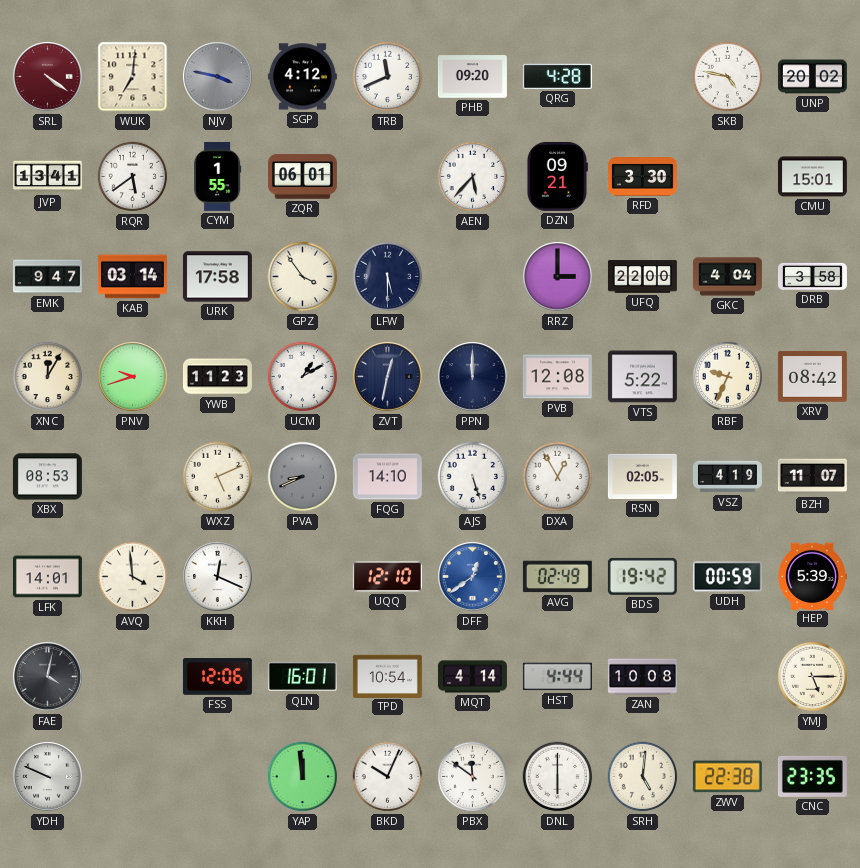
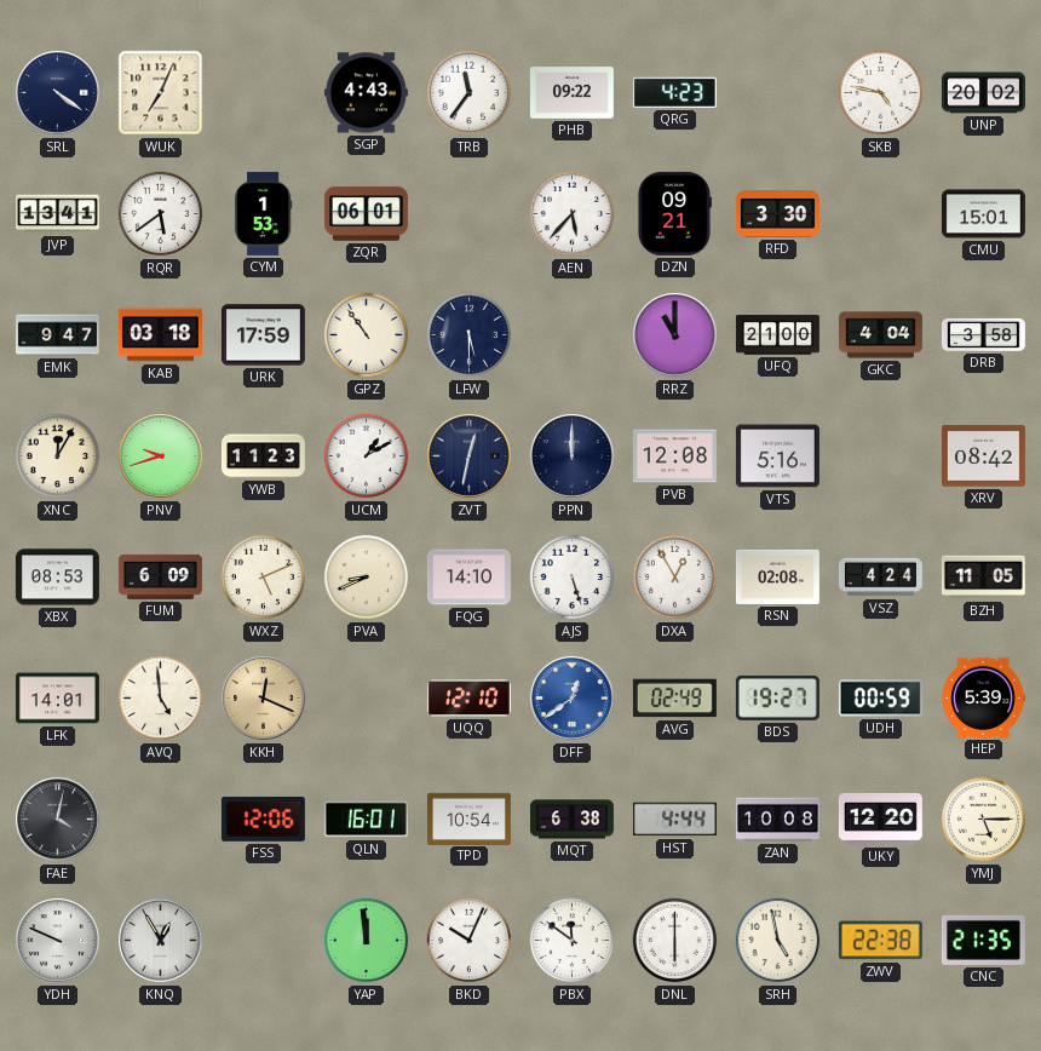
SRL dial: burgundy -> navy (58, 93)
WUK: 7:01 -> 7:04 (161, 93)
NJV: 3:47 -> none (218, 77)
SGP: 4:12 -> 4:43 (366, 93)
TRB: 11:41 -> 11:36 (470, 93)
PHB: 09:20 -> 09:22 (571, 93)
QRG: 4:28 -> 4:23 (674, 92)
CYM: 1:55 -> 1:53 (264, 213)
KAB: 03:14 -> 03:18 (160, 335)
URK: 17:58 -> 17:59 (263, 335)
GPZ: 3:54 -> 10:54 (367, 335)
RRZ: 3:00 -> 11:00 (675, 335)
UFQ: 22:00 -> 21:00 (777, 335)
VTS: 5:22 -> 5:16 (777, 456)
RBF: 9:34 -> none (728, 377)
FUM: none -> 6:09 (160, 576)
PVA dial: grey -> cream (367, 578)
RSN: 02:05 -> 02:08 (777, 576)
VSZ: 4:19 -> 4:24 (880, 578)
BZH: 11:07 -> 11:05 (983, 578)
AVQ: 3:59 -> 4:59 (161, 699)
KKH dial: white -> champagne (264, 699)
BDS: 19:42 -> 19:27 (777, 697)
MQT: 4:14 -> 6:38 (571, 820)
UKY: none -> 12:20 (880, 819)
KNQ: none -> 12:55 (161, 941)
SRH: 5:01 -> 4:58 (778, 941)
CNC: 23:35 -> 21:35 (983, 940)
